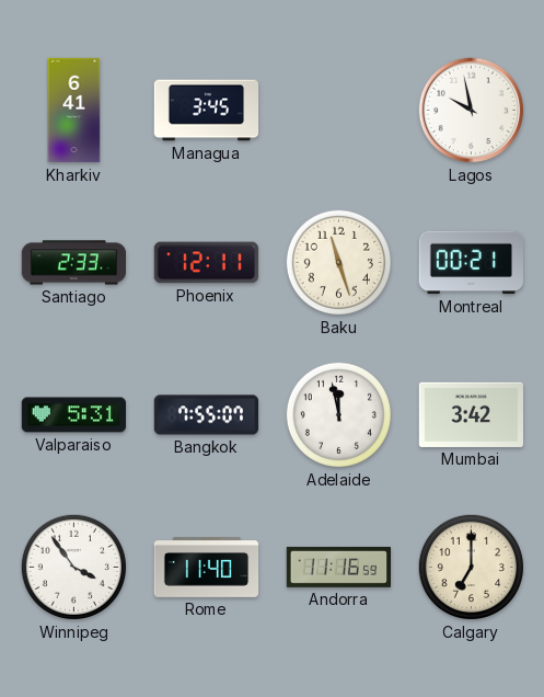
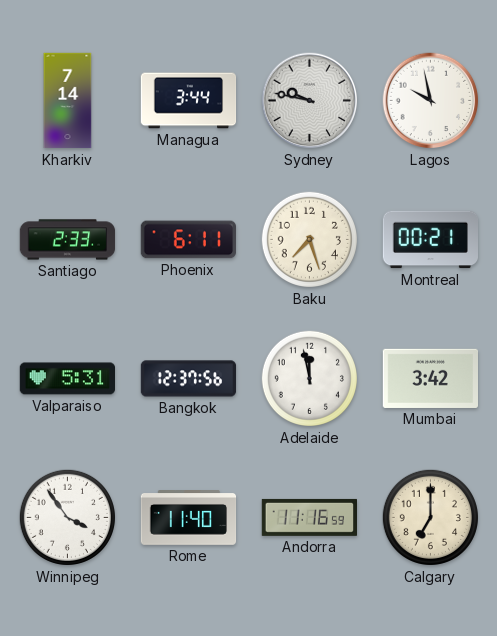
Kharkiv: 6:41 -> 7:14 (68, 101)
Managua: 3:45 -> 3:44 (189, 101)
Sydney: none -> 9:47 (310, 101)
Phoenix: 12:11 -> 6:11 (188, 240)
Baku: 11:27 -> 7:27 (309, 239)
Bangkok: 7:55 -> 12:37 (189, 379)
